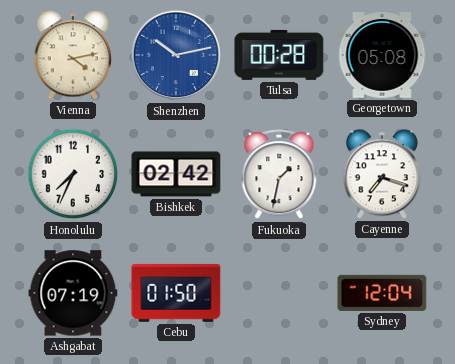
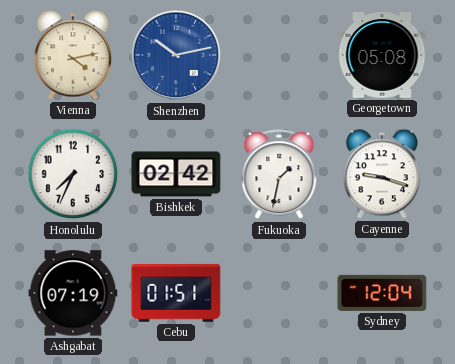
Tulsa: 00:28 -> none (279, 55)
Cayenne: 7:18 -> 9:18 (382, 174)
Cebu: 01:50 -> 01:51 (176, 293)
